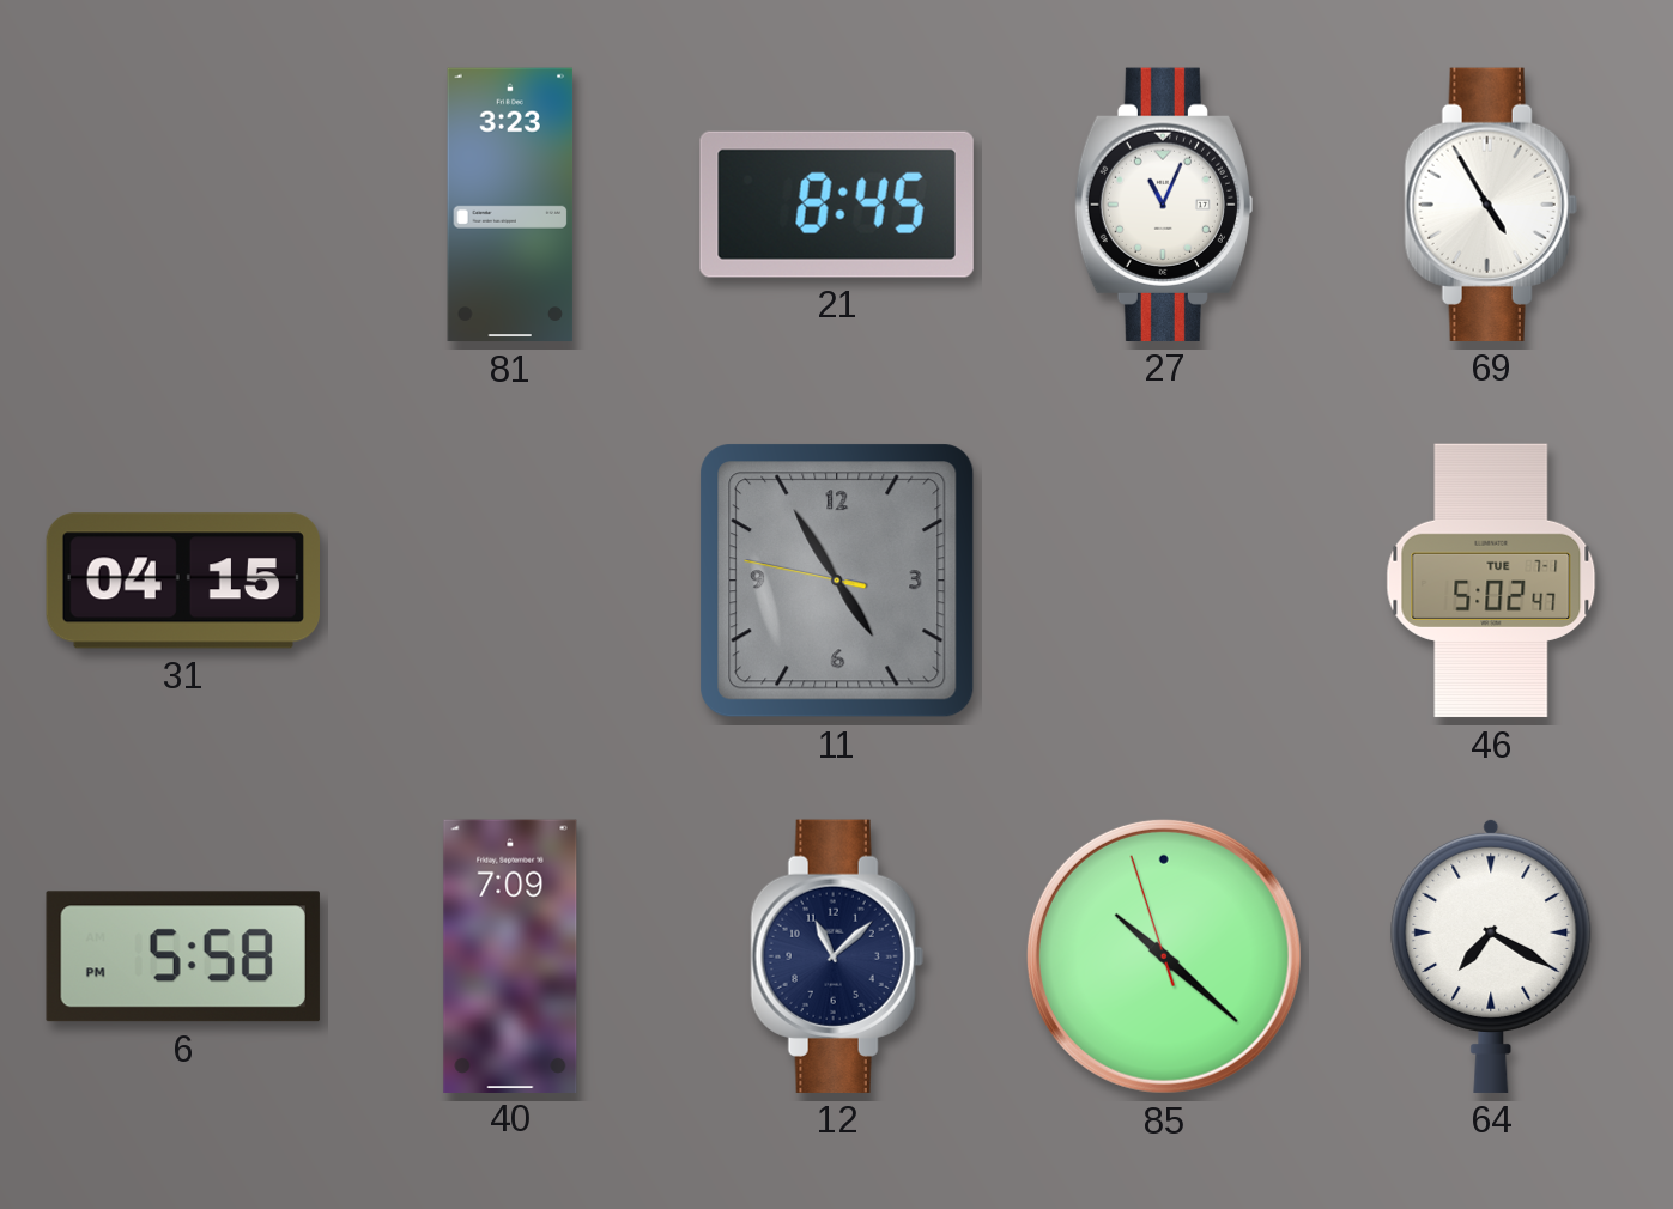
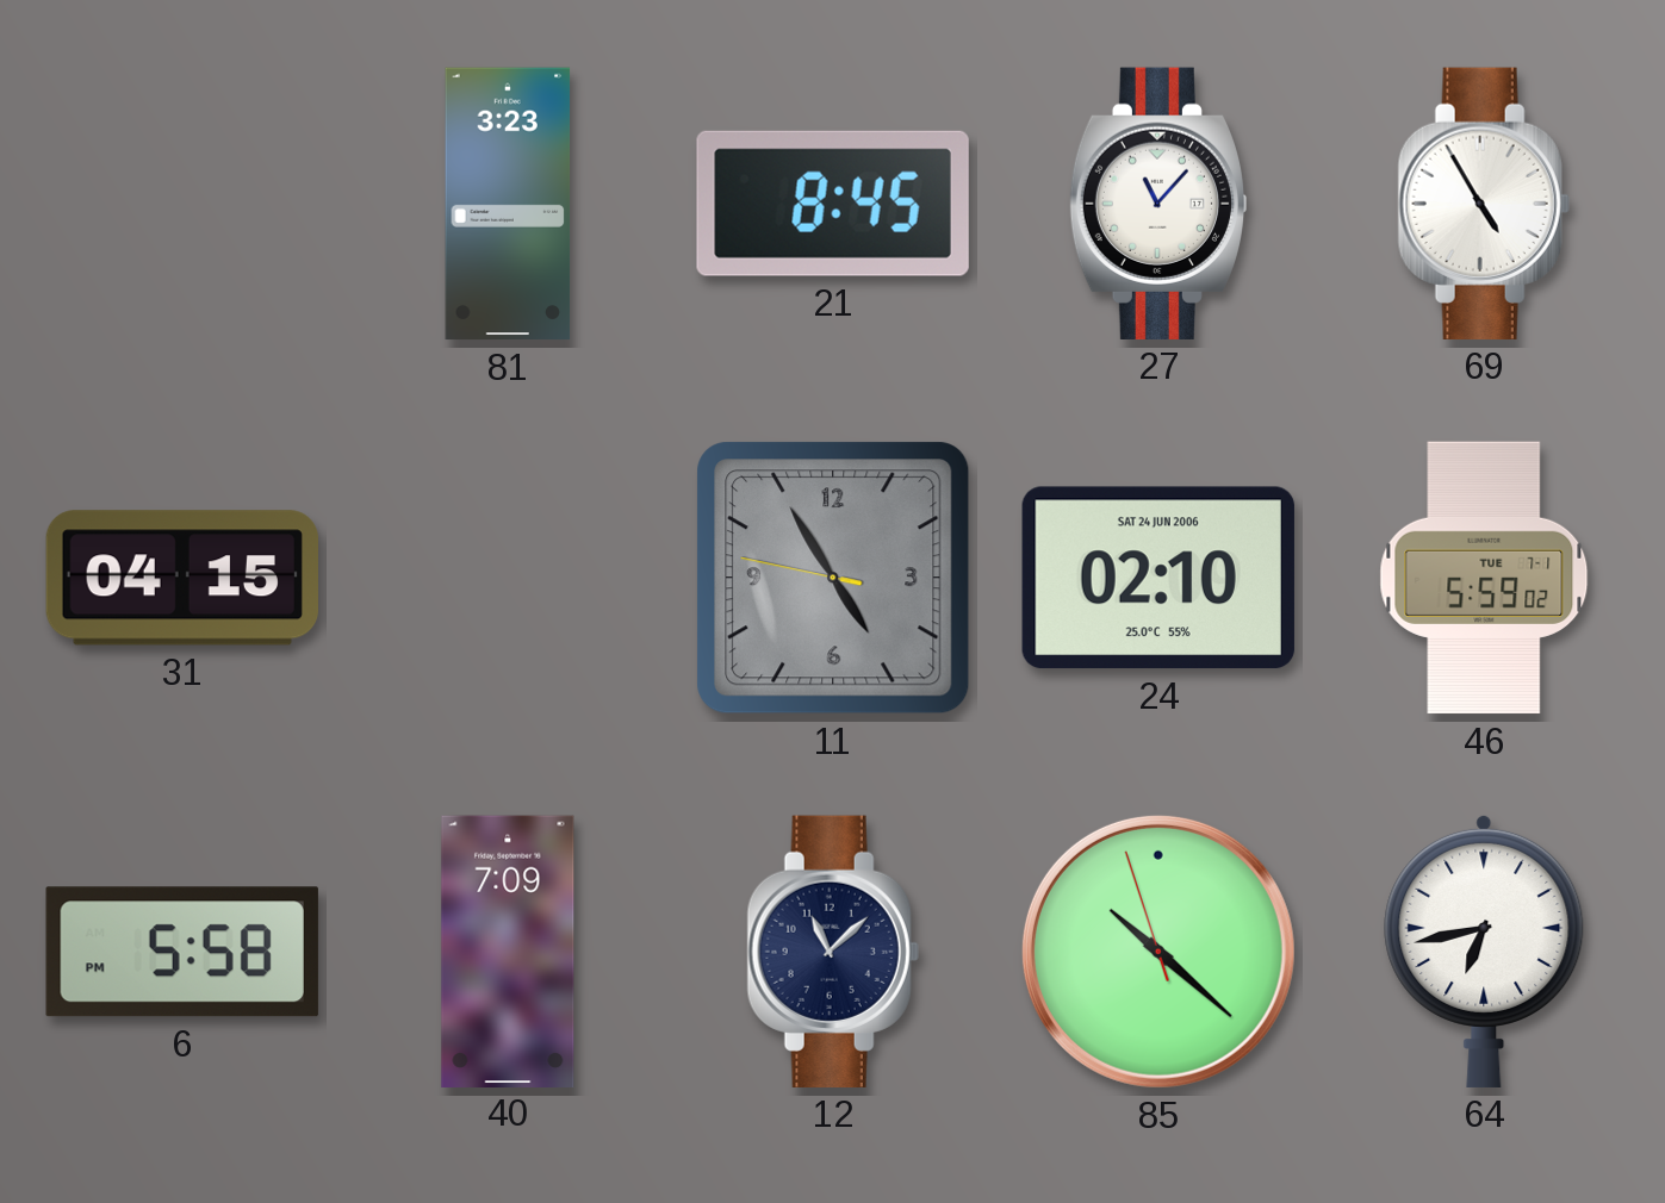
27: 11:04 -> 11:07 (1157, 204)
24: none -> 02:10 (1158, 578)
46: 5:02 -> 5:59 (1484, 578)
64: 7:20 -> 6:43 (1484, 950)
